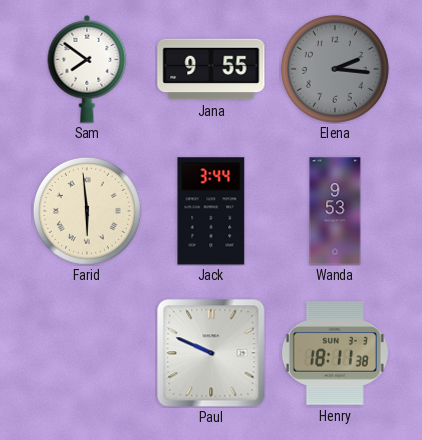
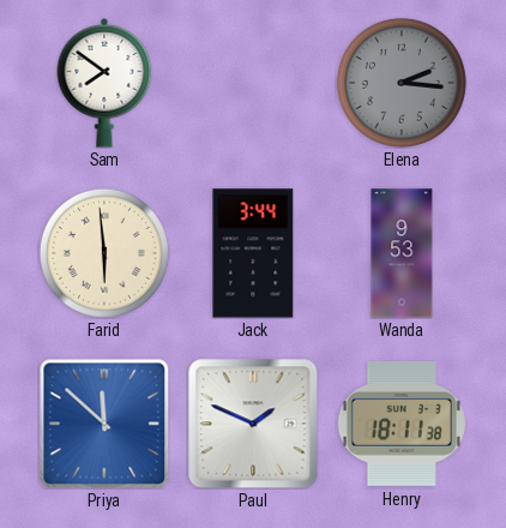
Jana: 9:55 -> none (211, 69)
Priya: none -> 11:52 (104, 424)
Paul: 9:49 -> 1:49 (253, 424)
